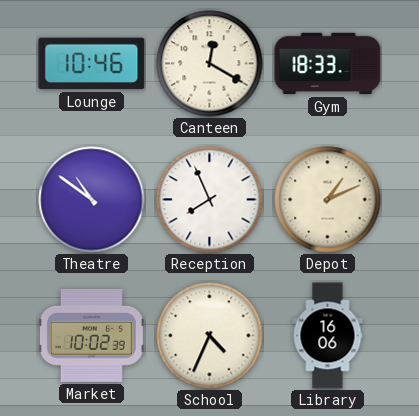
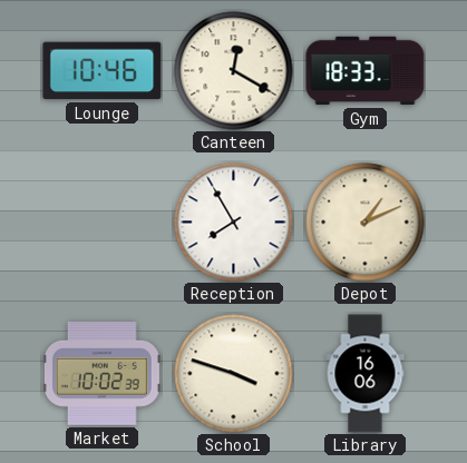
Theatre: 10:51 -> none (92, 200)
Reception: 7:56 -> 7:55 (234, 223)
School: 4:34 -> 3:48 (234, 374)
